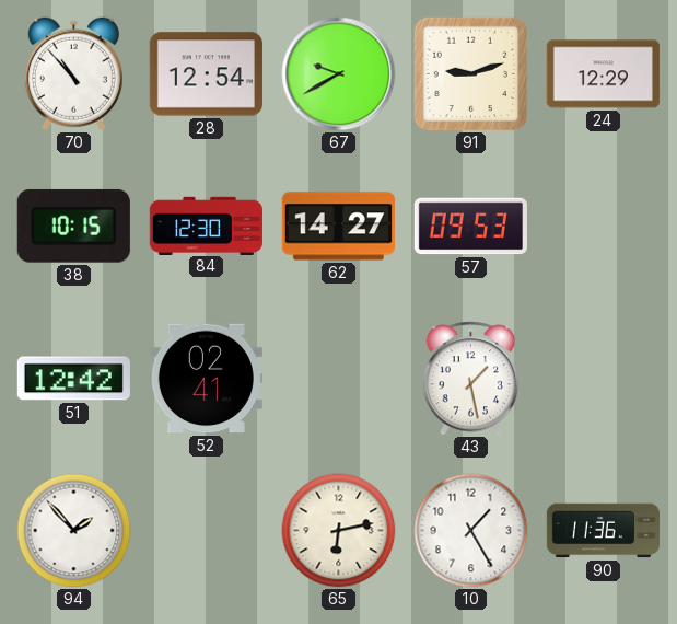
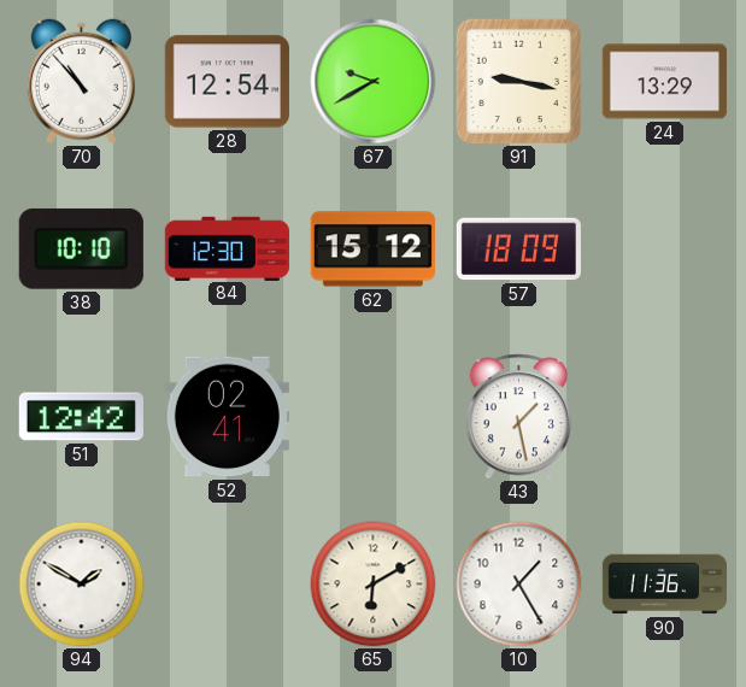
91: 9:12 -> 9:17 (519, 82)
24: 12:29 -> 13:29 (664, 82)
38: 10:15 -> 10:10 (81, 248)
62: 14:27 -> 15:12 (372, 249)
57: 09:53 -> 18:09 (518, 249)
94: 1:53 -> 1:50 (82, 585)
65: 6:13 -> 6:10 (374, 585)
